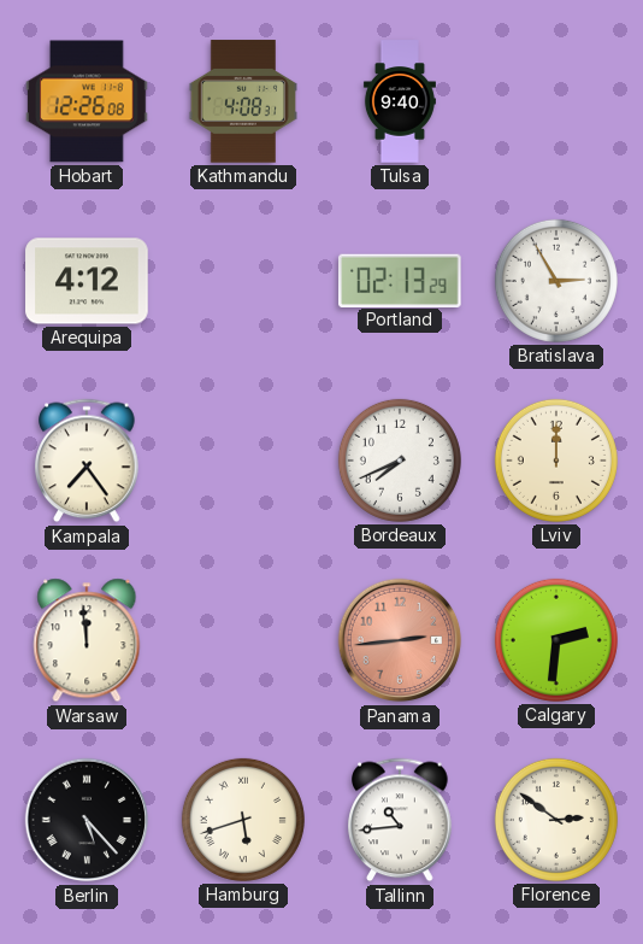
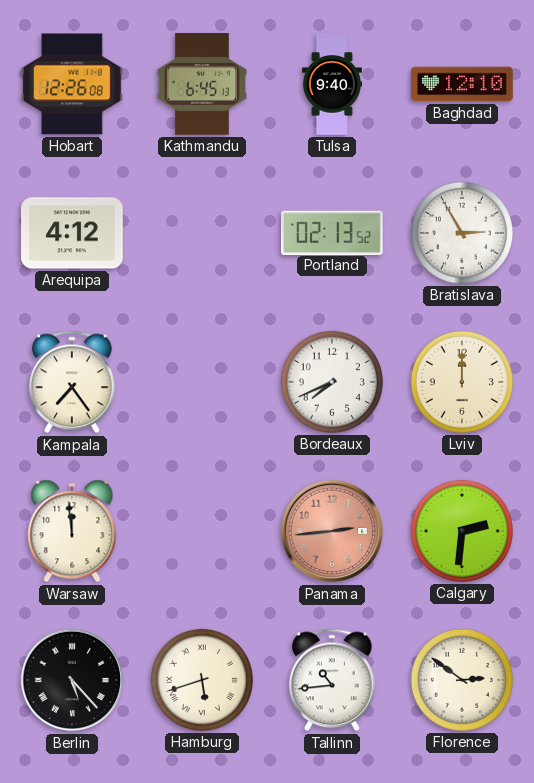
Kathmandu: 4:08 -> 6:45 (202, 84)
Baghdad: none -> 12:10 (462, 84)
Portland: 02:13:29 -> 02:13:52 (333, 232)
